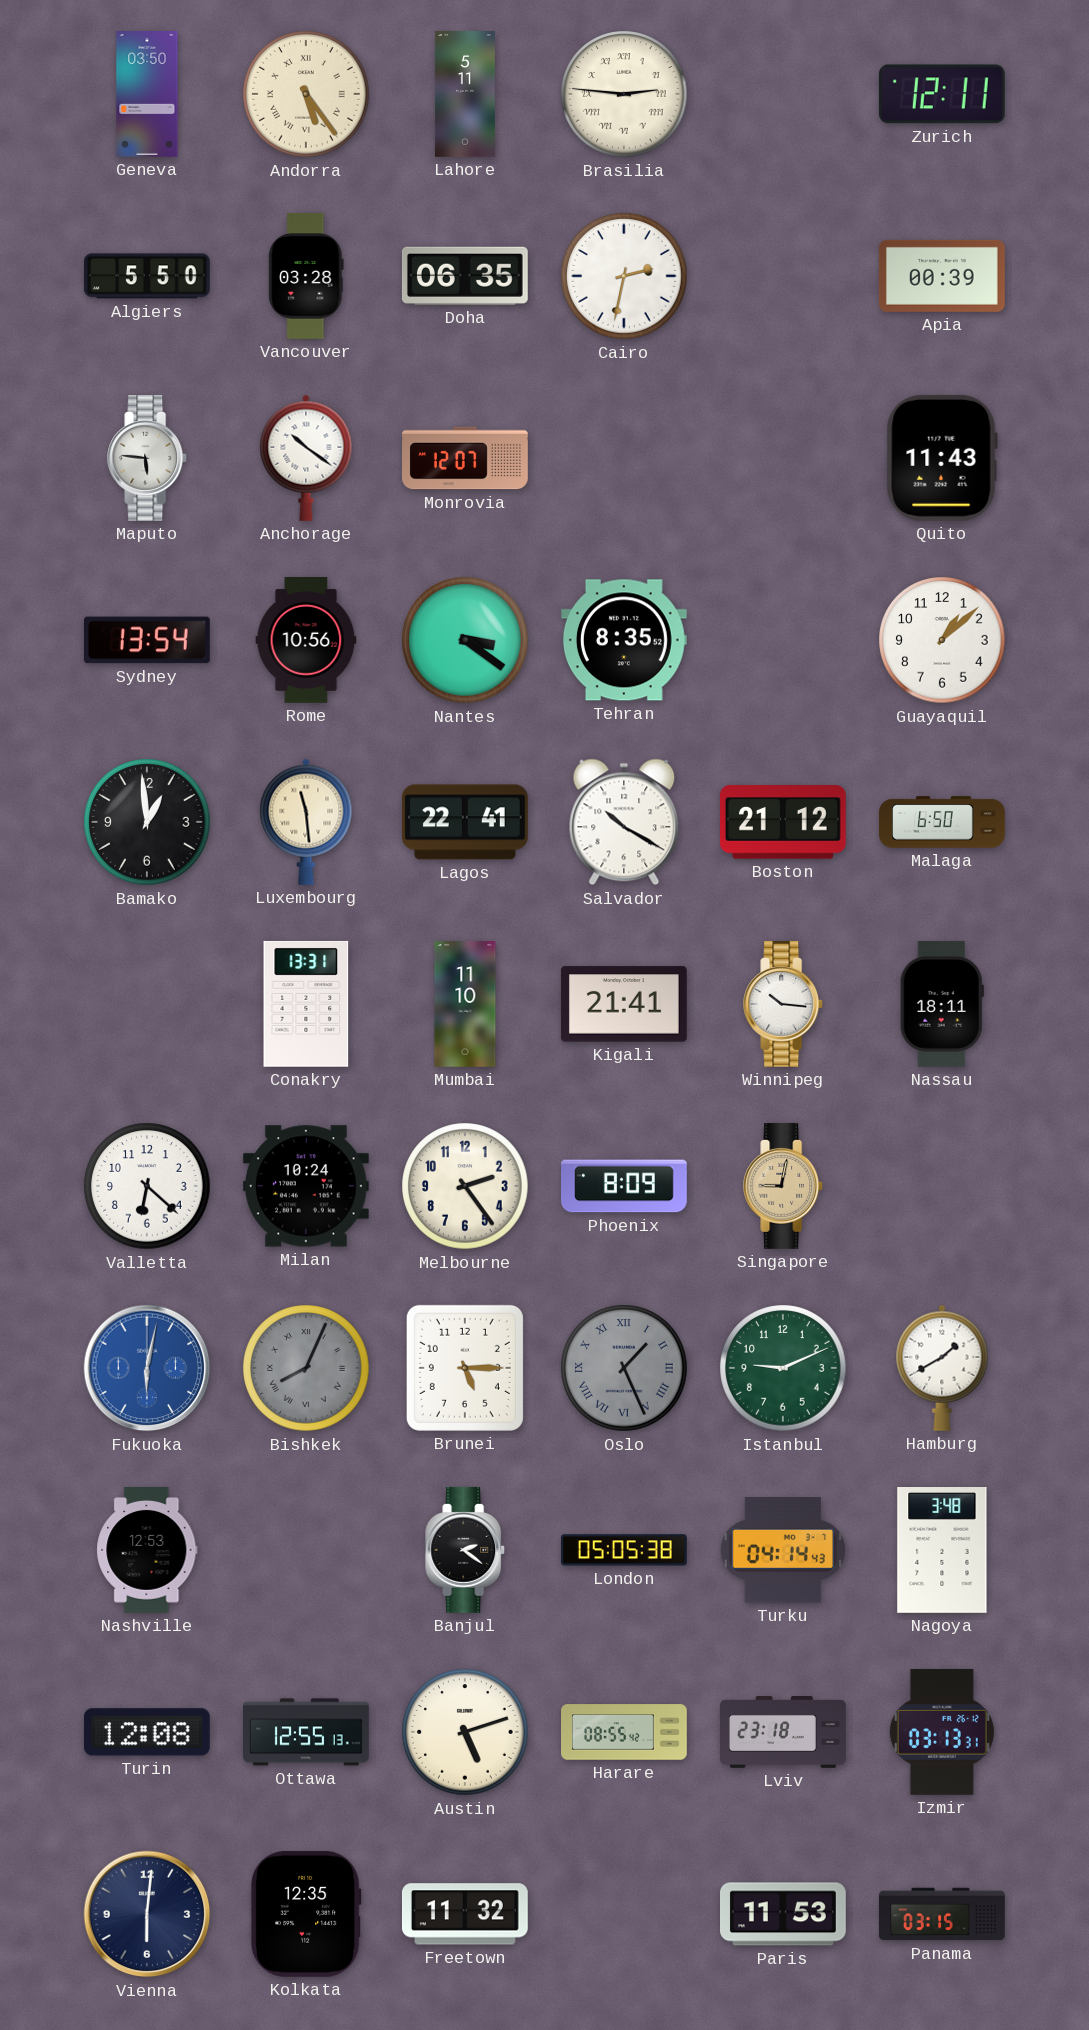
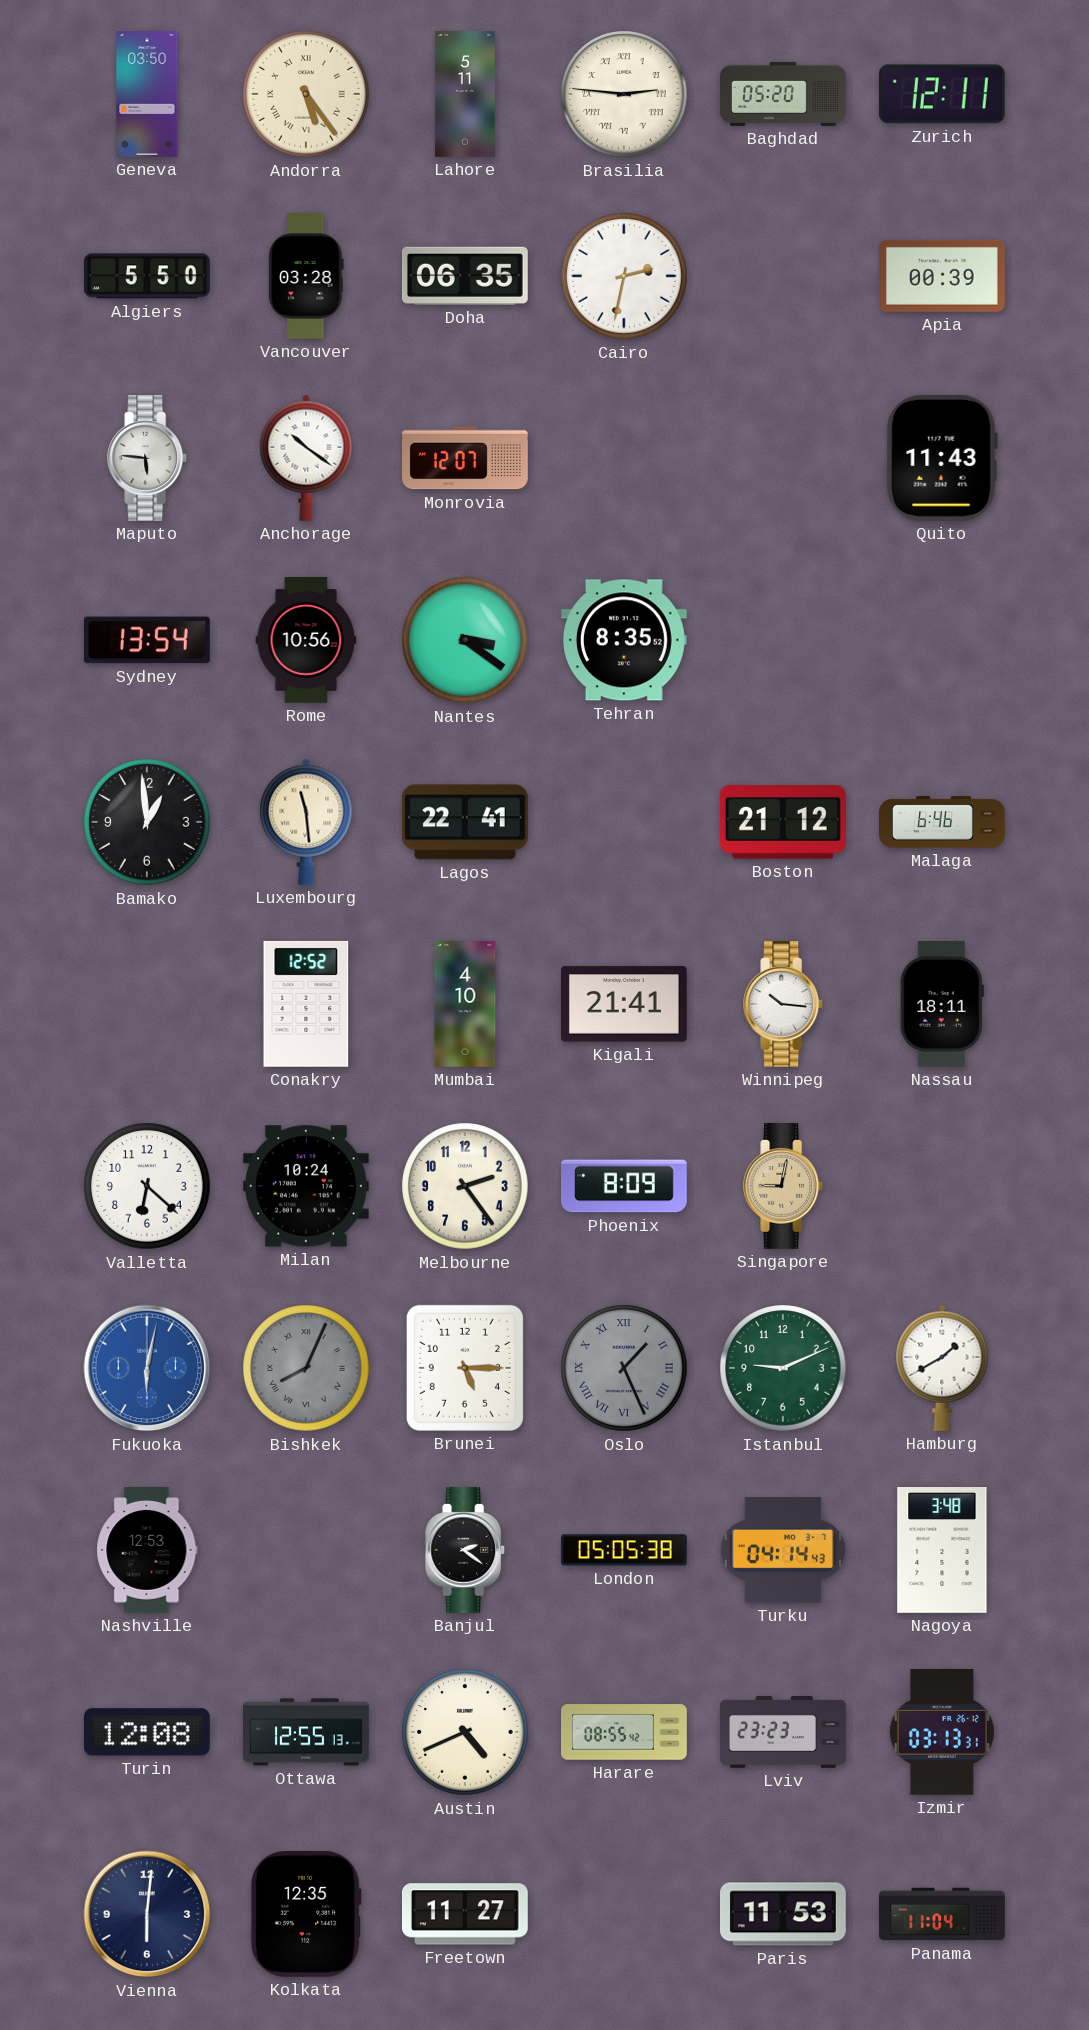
Baghdad: none -> 05:20 (784, 94)
Guayaquil: 1:08 -> none (942, 640)
Salvador: 10:20 -> none (624, 822)
Malaga: 6:50 -> 6:46 (942, 822)
Conakry: 13:31 -> 12:52 (306, 1004)
Mumbai: 11:10 -> 4:10 (465, 1005)
Austin: 5:12 -> 4:41 (465, 1732)
Lviv: 23:18 -> 23:23 (783, 1733)
Freetown: 11:32 -> 11:27 (465, 1914)
Panama: 03:15 -> 11:04 (943, 1914)
